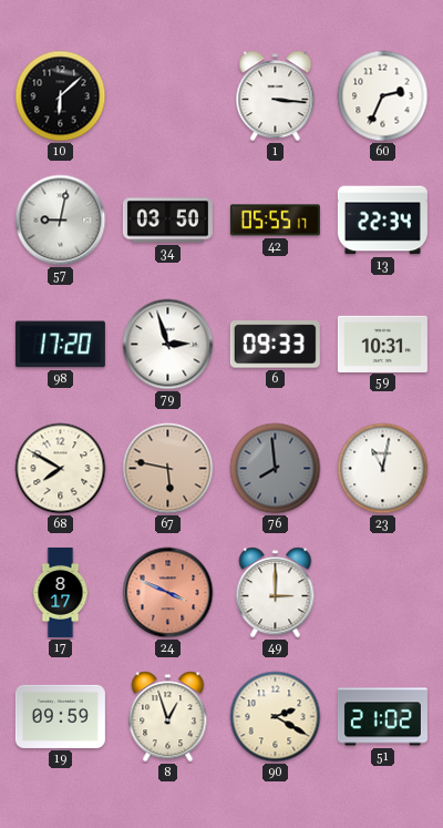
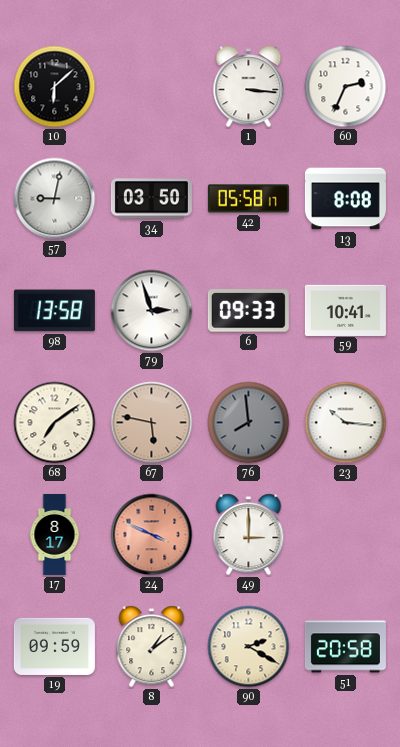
42: 05:55 -> 05:58 (248, 199)
13: 22:34 -> 8:08 (345, 199)
98: 17:20 -> 13:58 (54, 311)
59: 10:31 -> 10:41 (345, 310)
68: 7:50 -> 7:09 (55, 423)
23: 11:02 -> 10:16 (346, 423)
8: 12:57 -> 1:09 (152, 647)
51: 21:02 -> 20:58 (345, 647)
